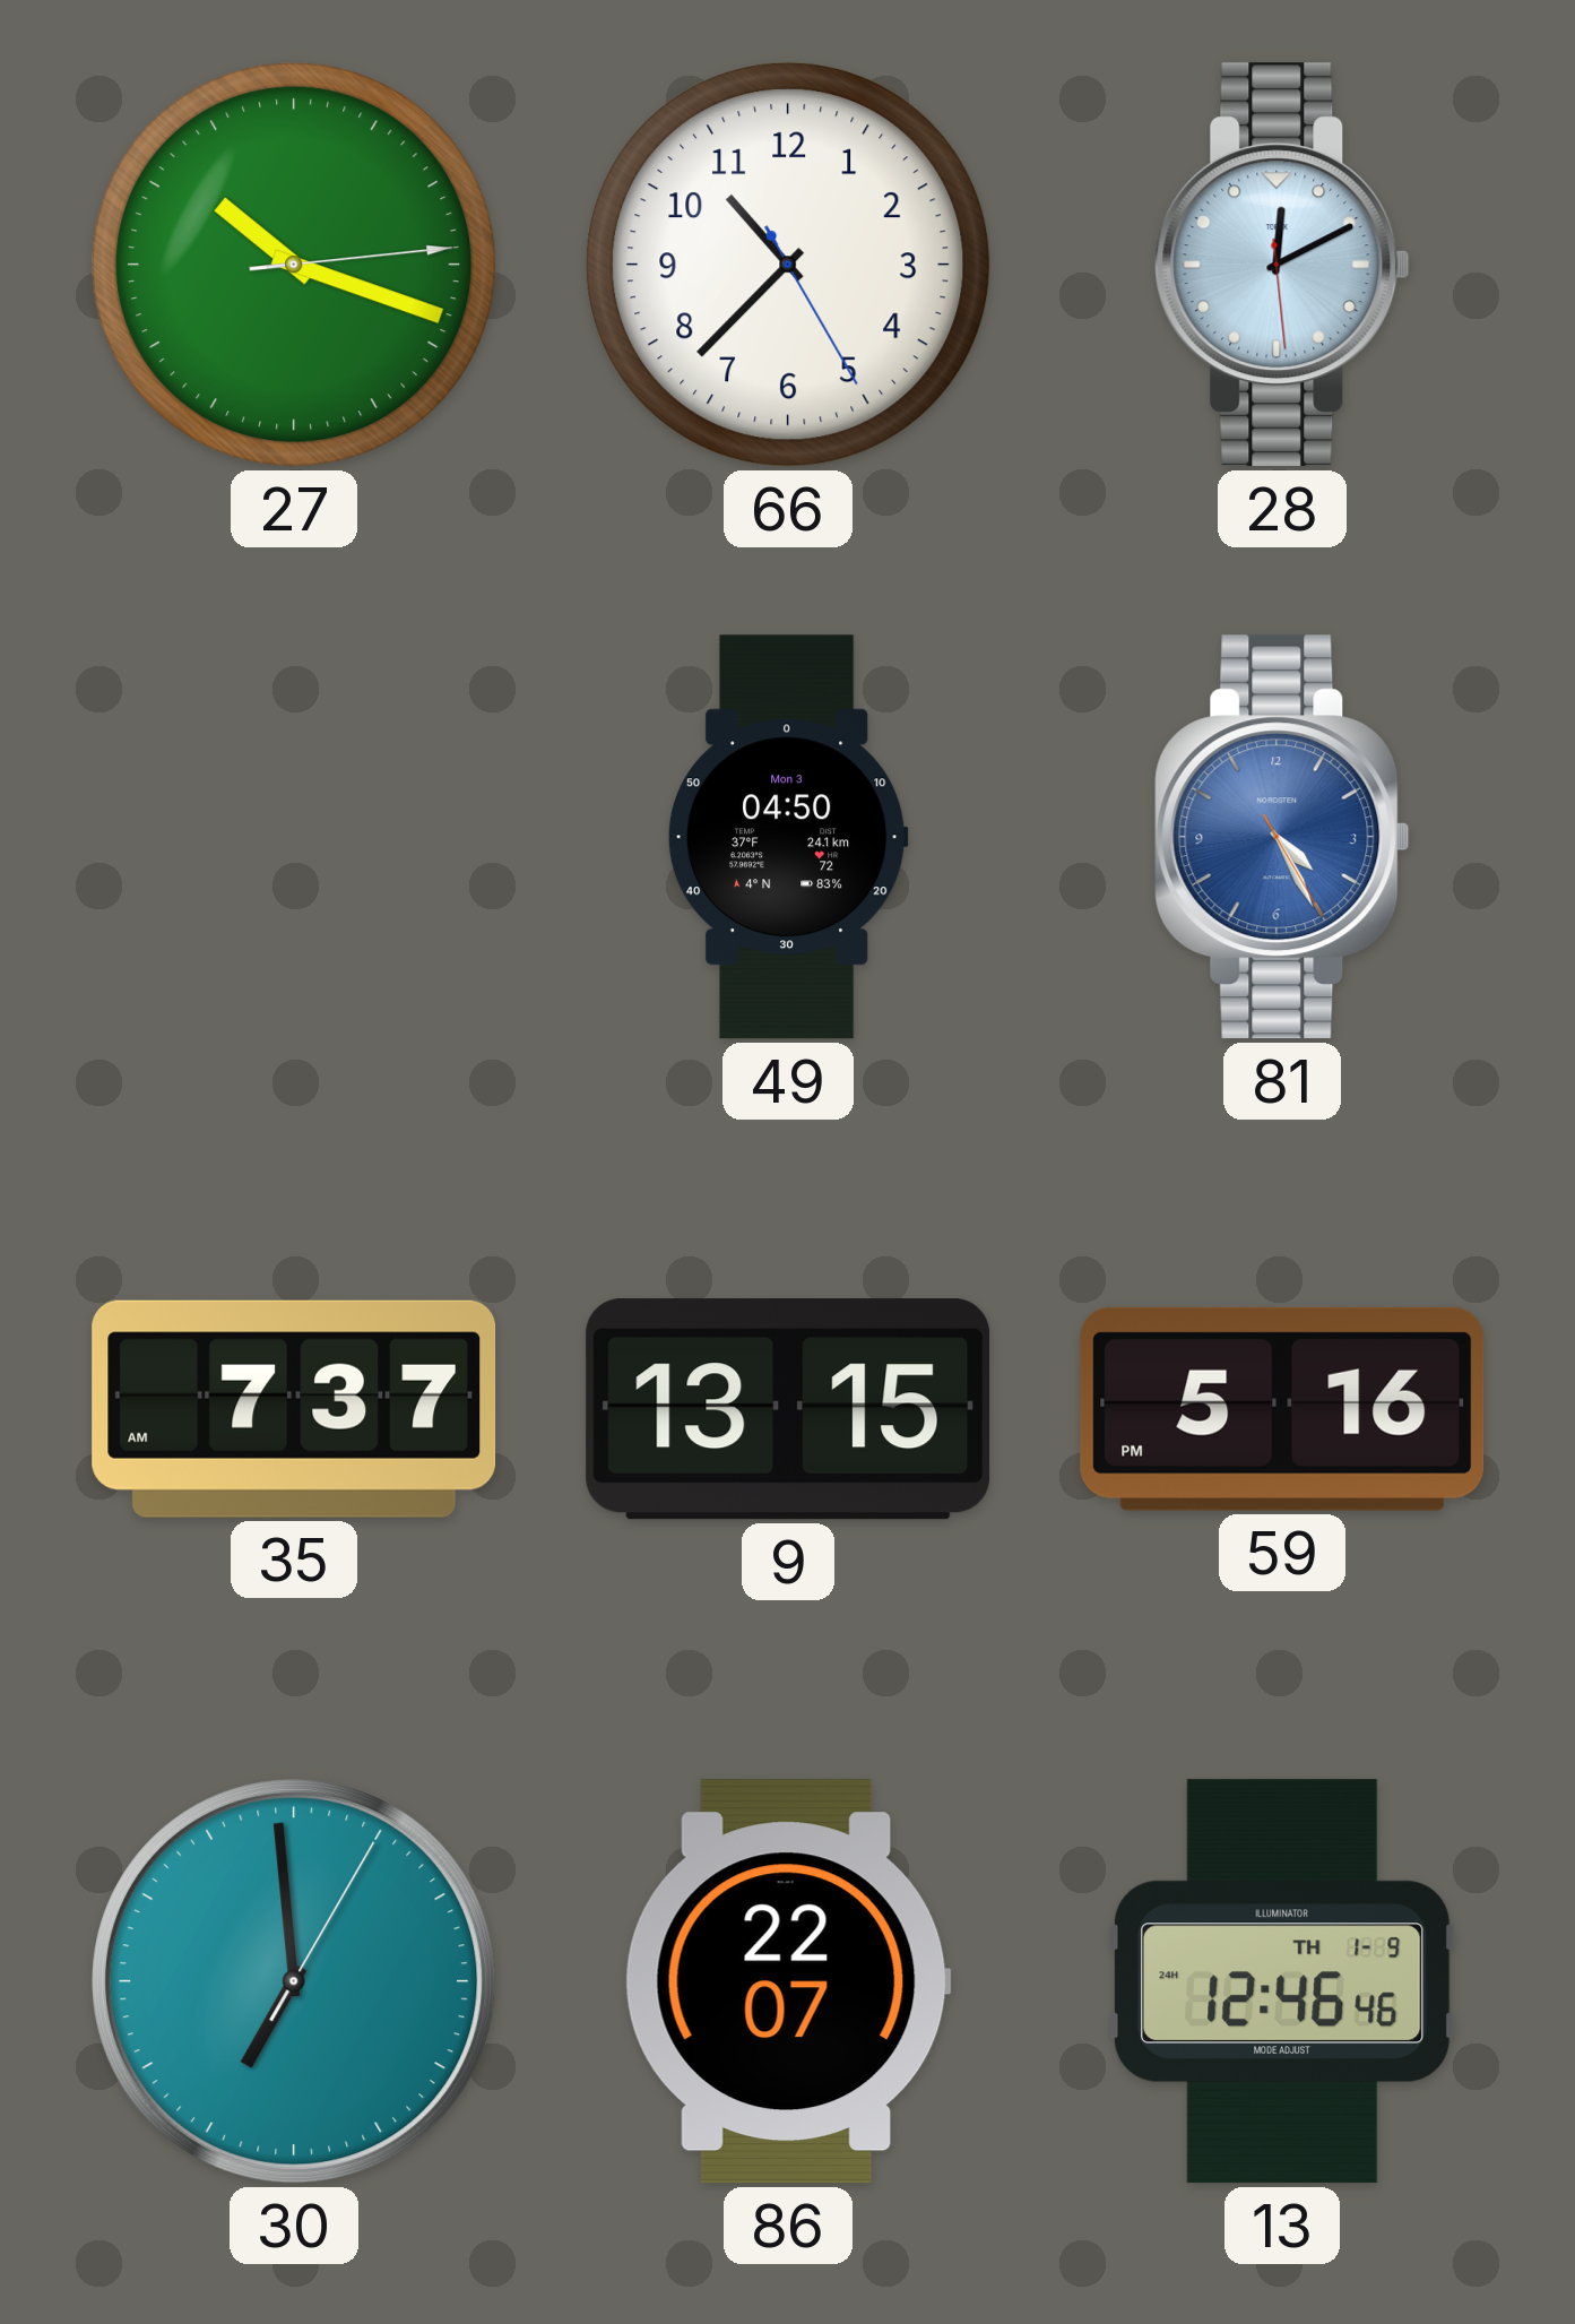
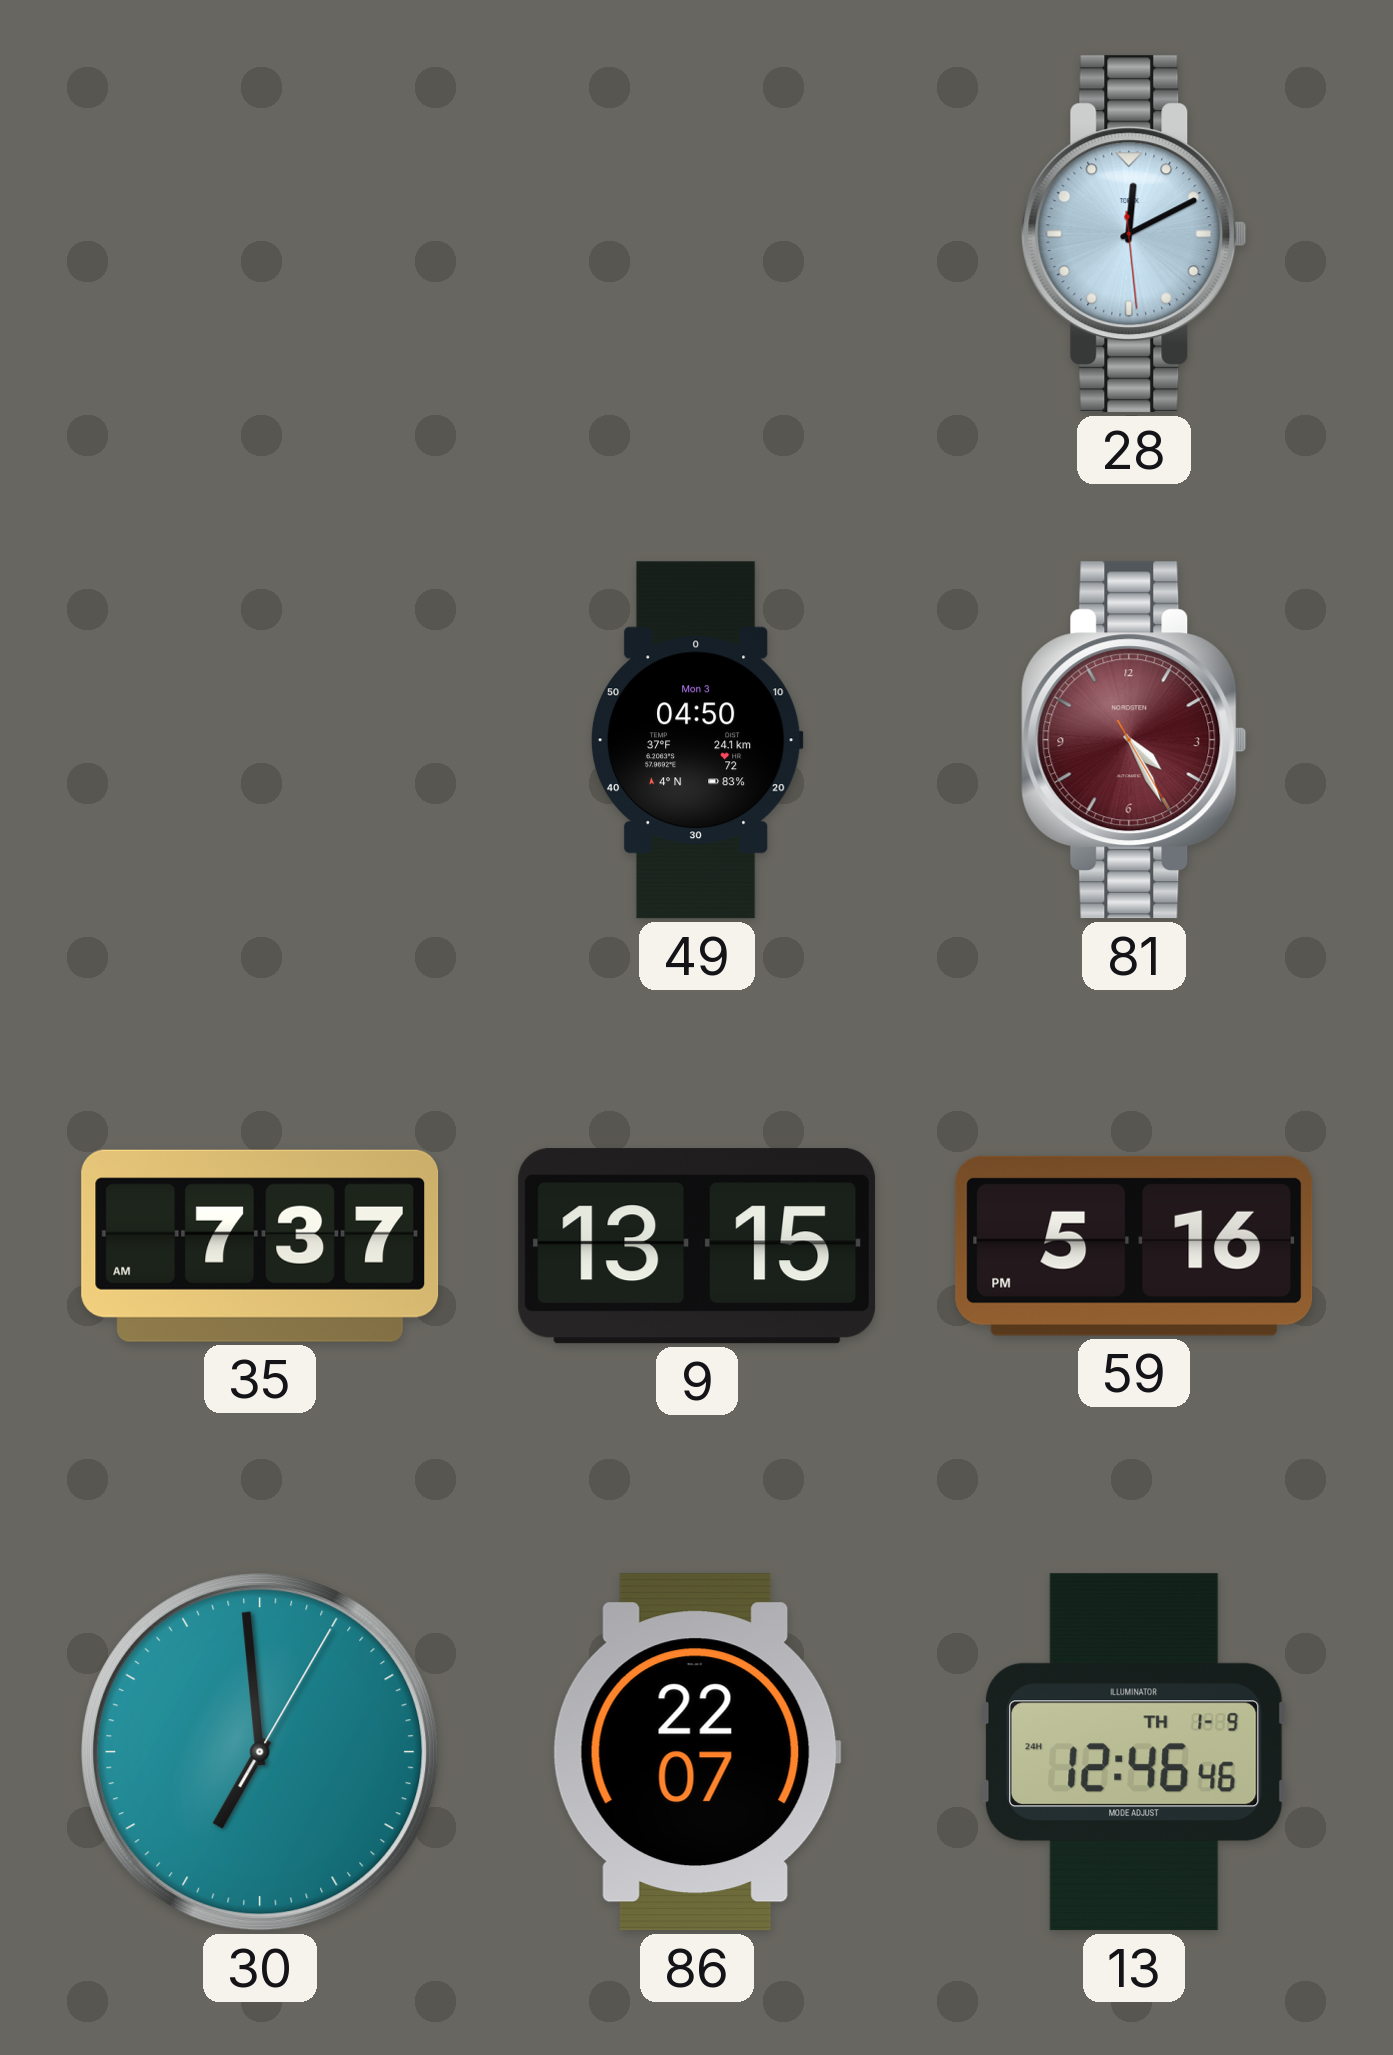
27: 10:18 -> none (294, 265)
66: 10:37 -> none (788, 265)
81 dial: blue -> burgundy (1134, 740)
